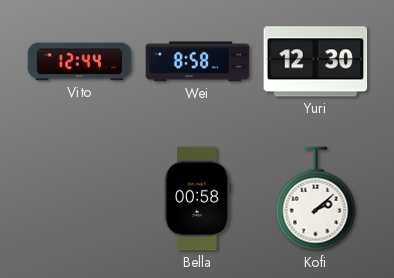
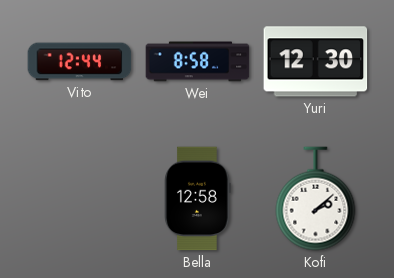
Bella: 00:58 -> 12:58 (198, 199)
